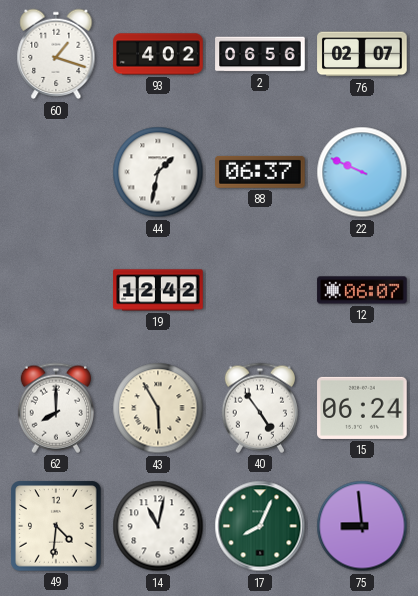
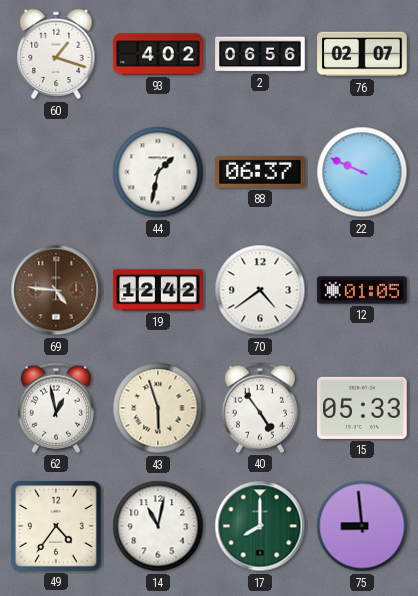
69: none -> 4:46 (56, 290)
70: none -> 4:39 (260, 290)
12: 06:07 -> 01:05 (362, 290)
62: 8:00 -> 12:58 (56, 408)
43: 5:55 -> 5:57 (158, 408)
15: 06:24 -> 05:33 (362, 408)
49: 4:31 -> 4:36 (56, 526)
17: 8:04 -> 8:00 (260, 526)
